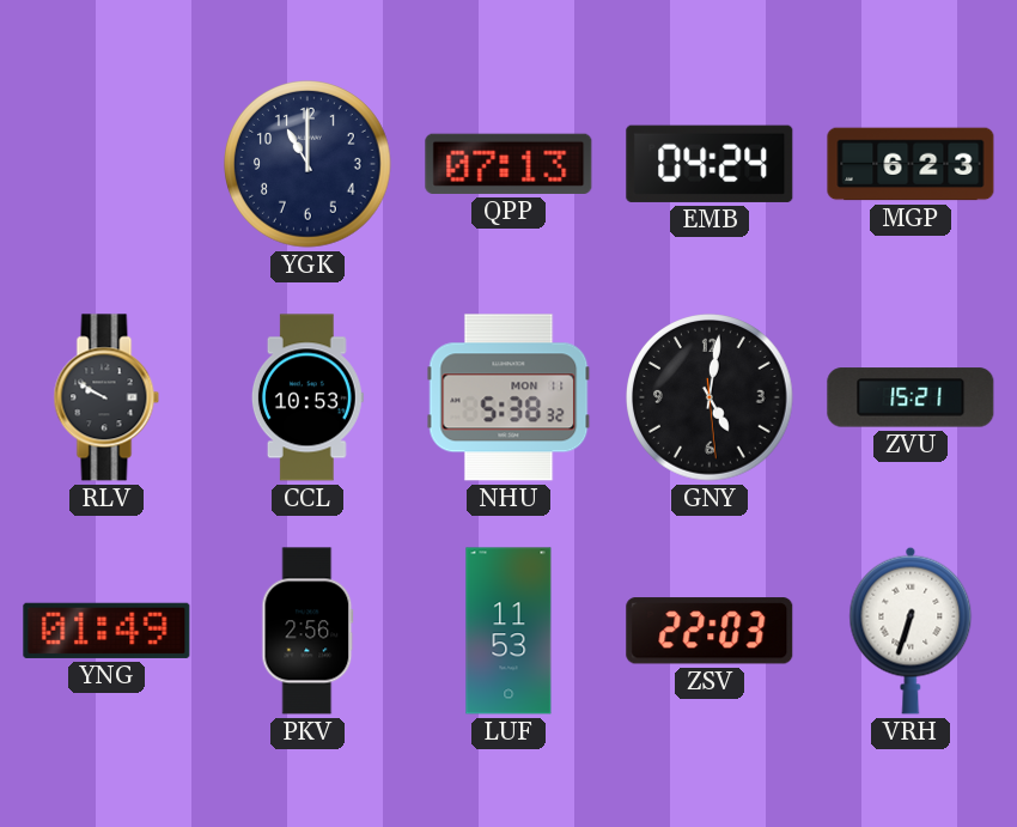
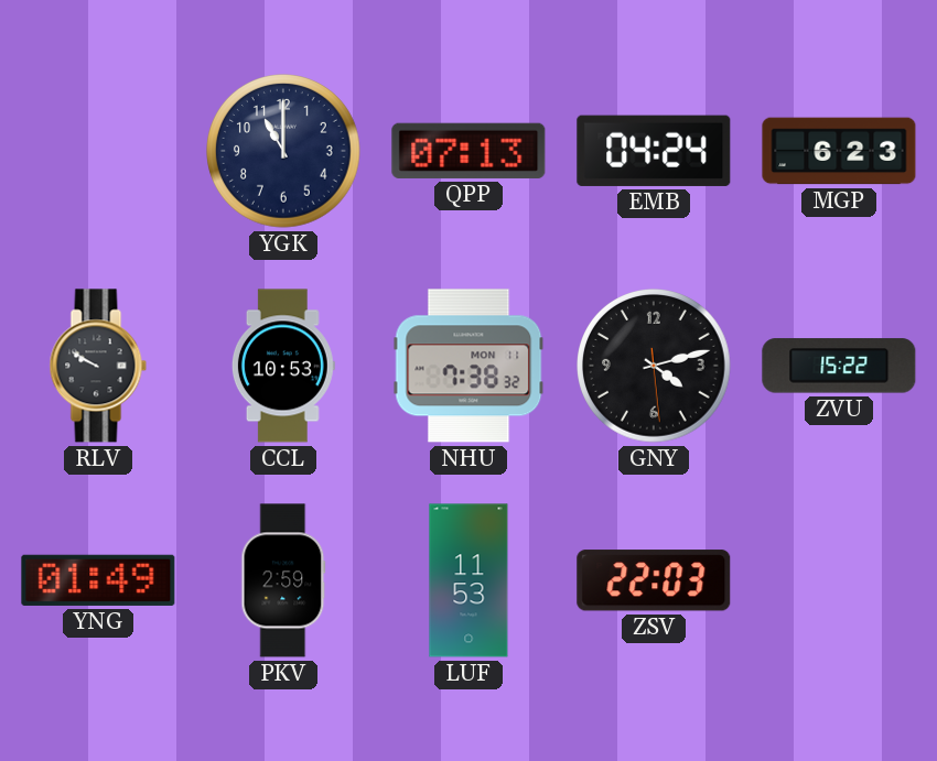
NHU: 5:38 -> 7:38 (468, 366)
GNY: 5:01 -> 4:12 (654, 366)
ZVU: 15:21 -> 15:22 (839, 366)
PKV: 2:56 -> 2:59 (283, 580)
VRH: 6:33 -> none (911, 631)
